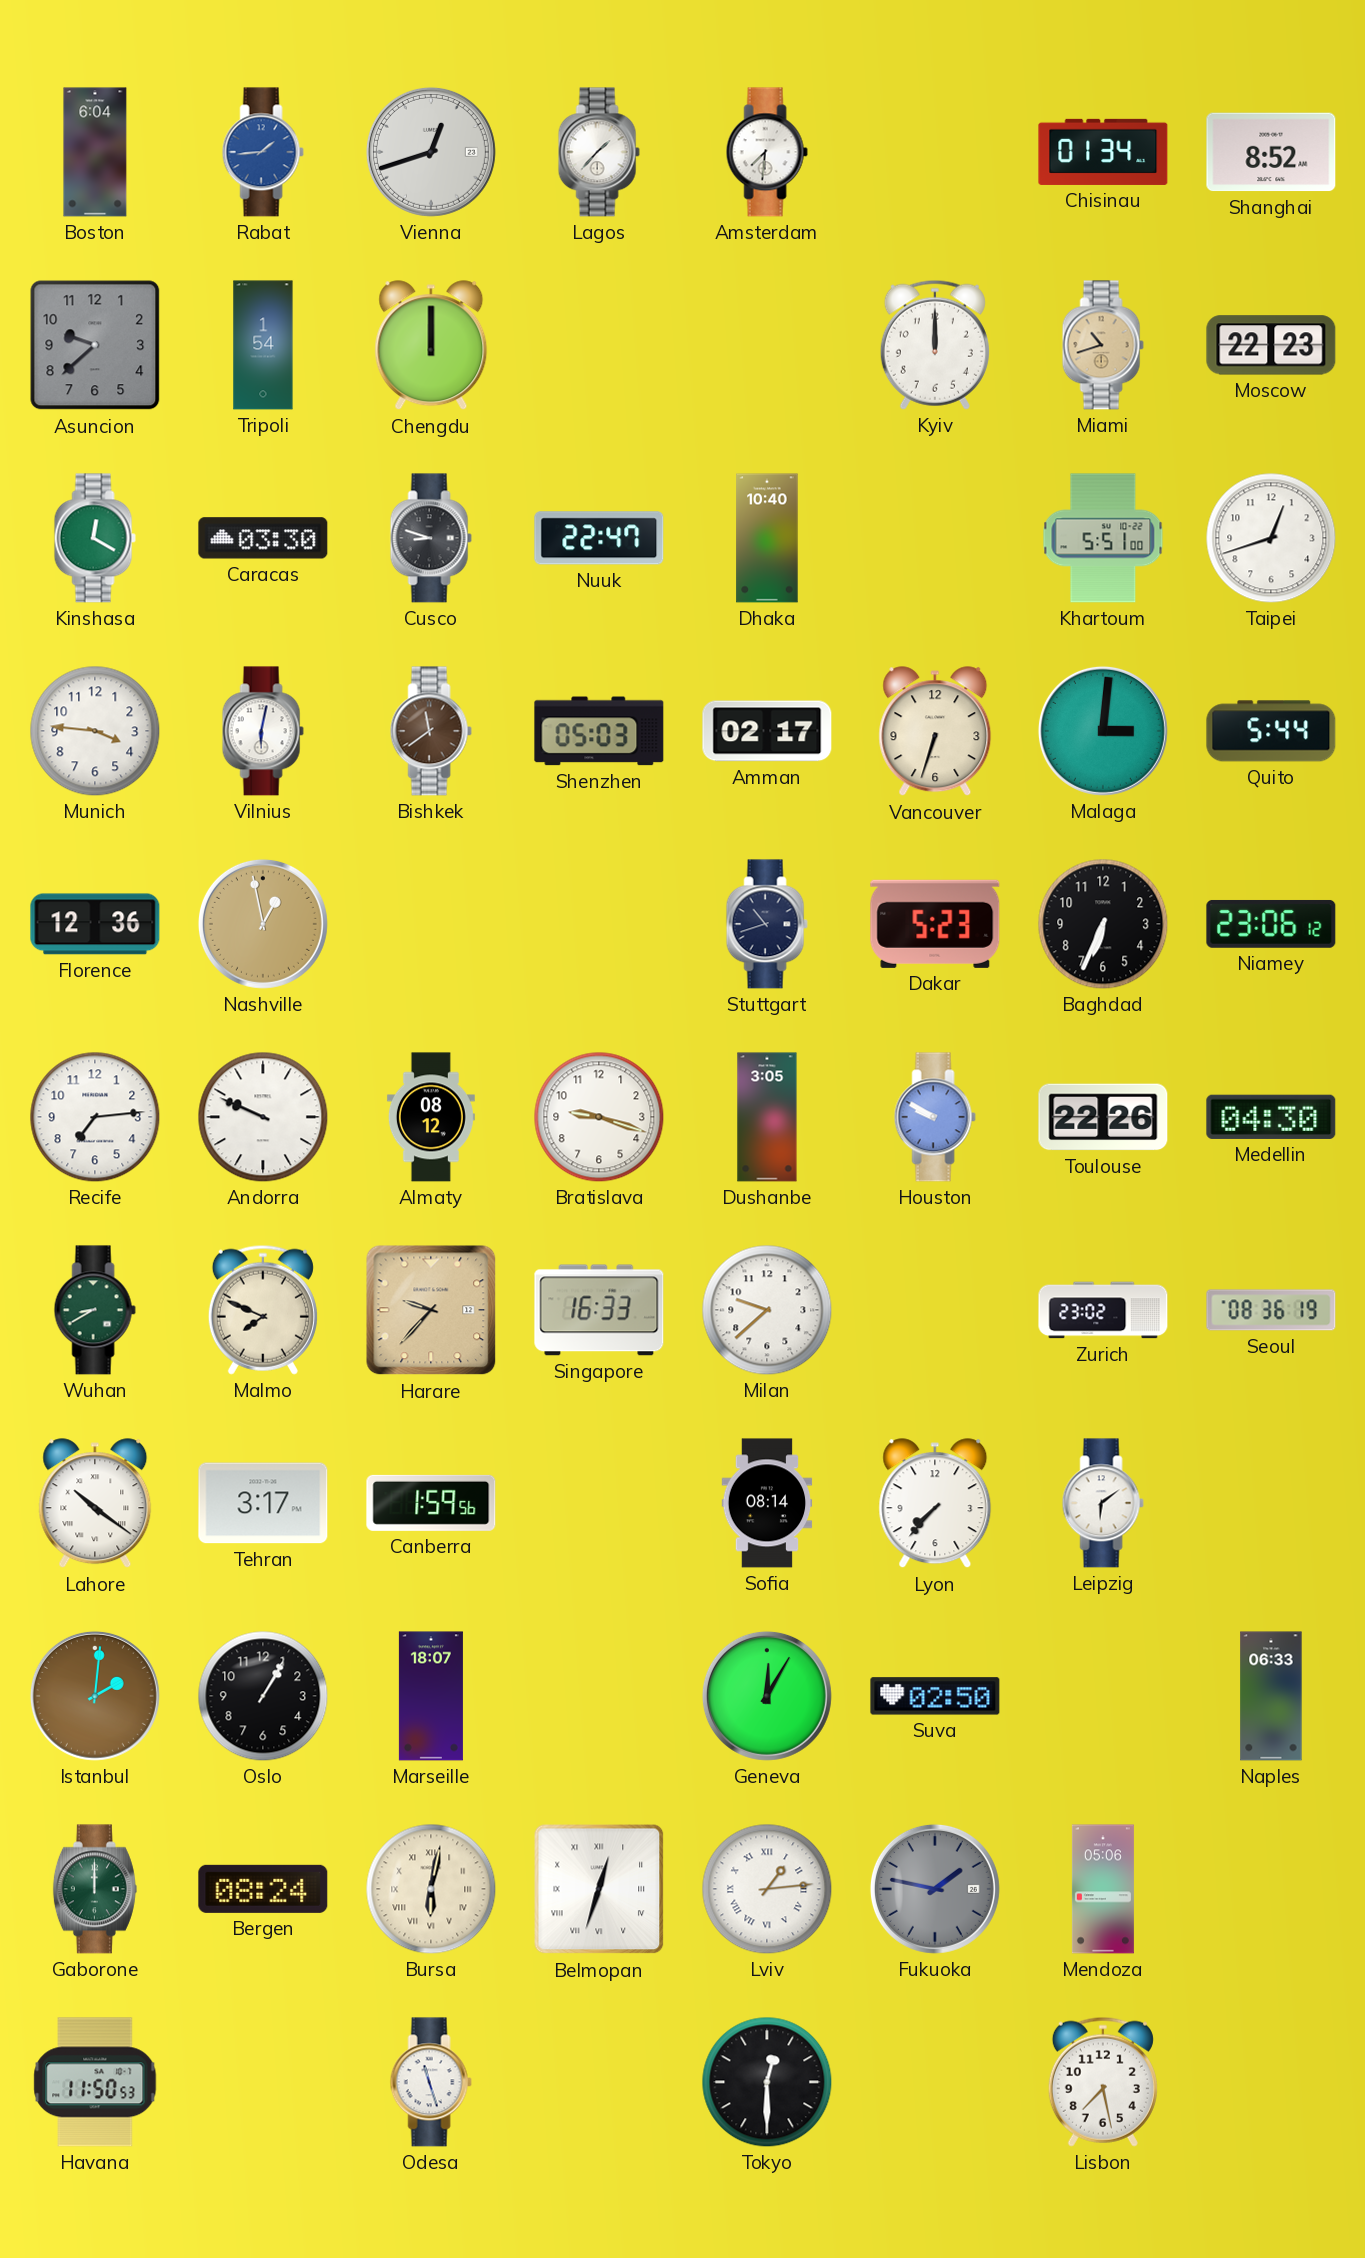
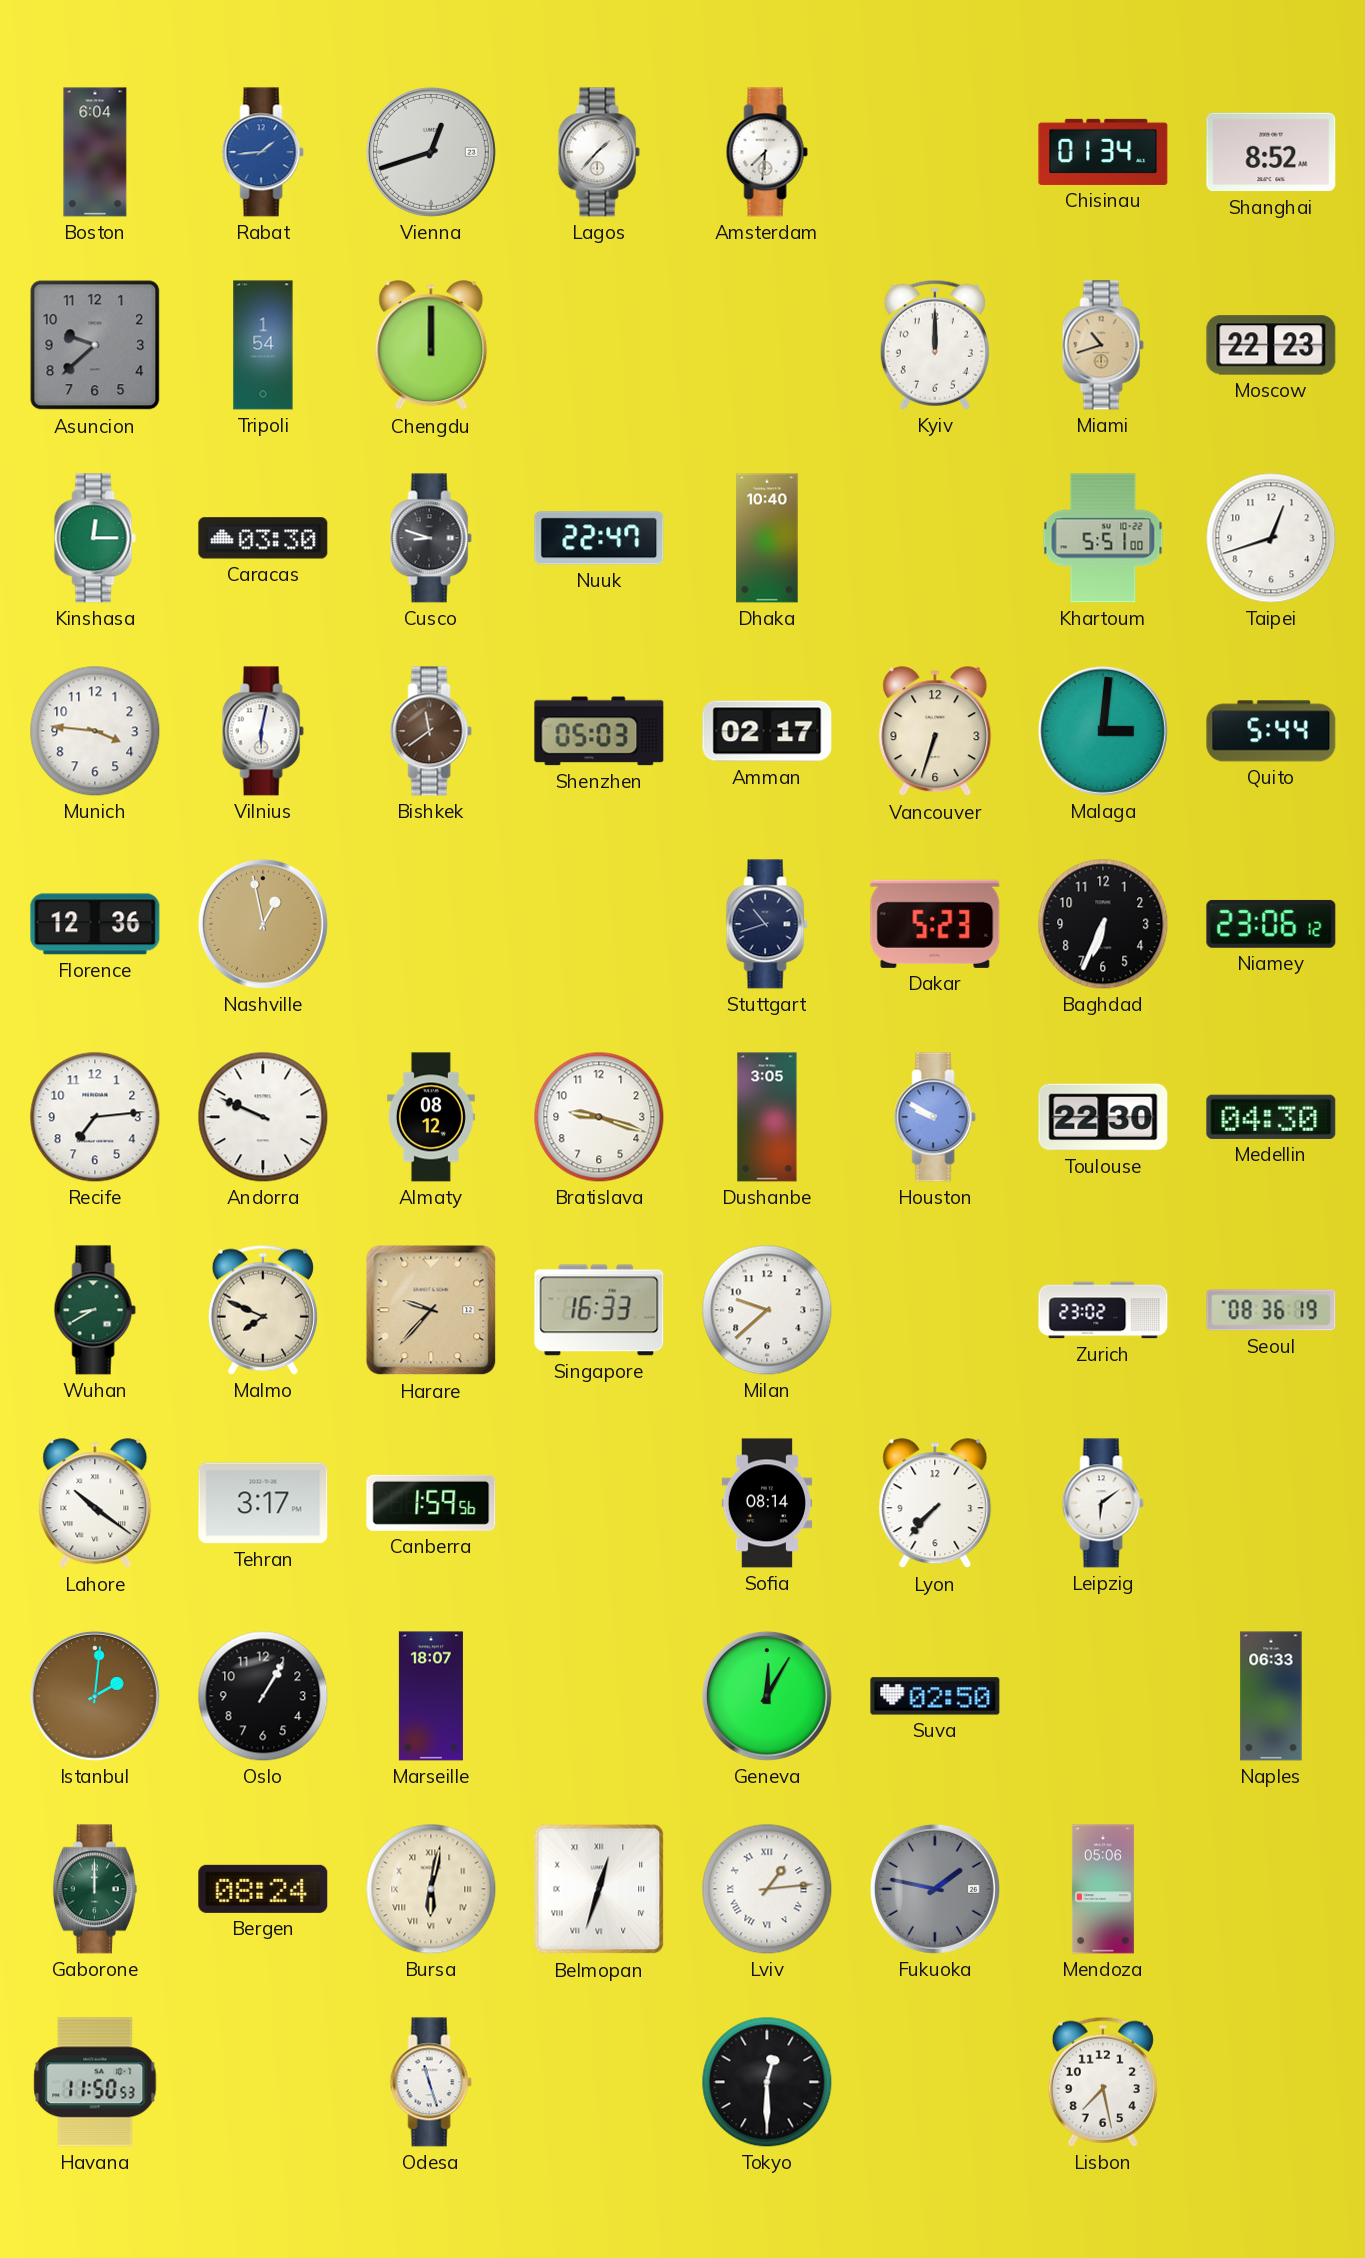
Kinshasa: 12:20 -> 12:15 (95, 538)
Toulouse: 22:26 -> 22:30 (1103, 1117)
